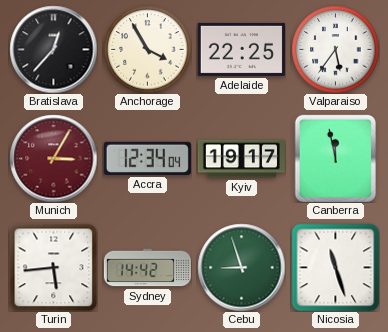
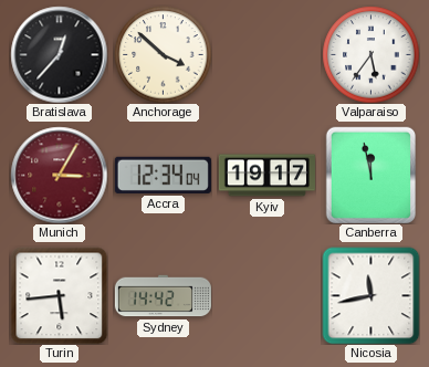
Anchorage: 3:55 -> 3:52 (163, 54)
Adelaide: 22:25 -> none (241, 49)
Cebu: 8:57 -> none (241, 267)
Nicosia: 11:27 -> 11:43 (370, 295)
